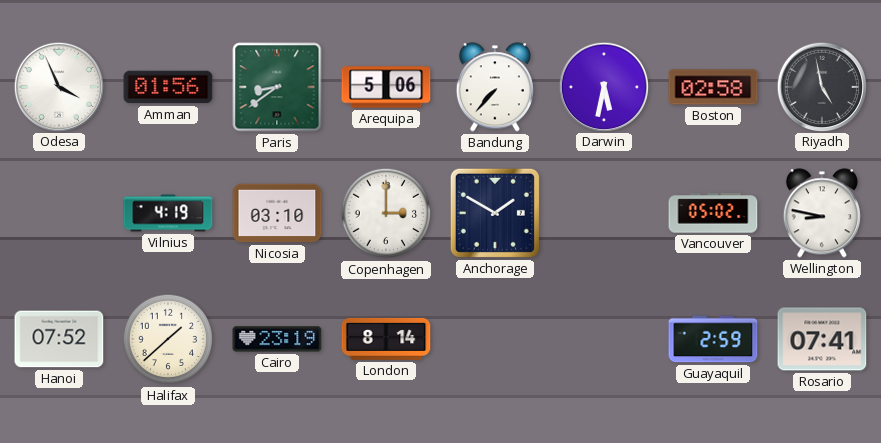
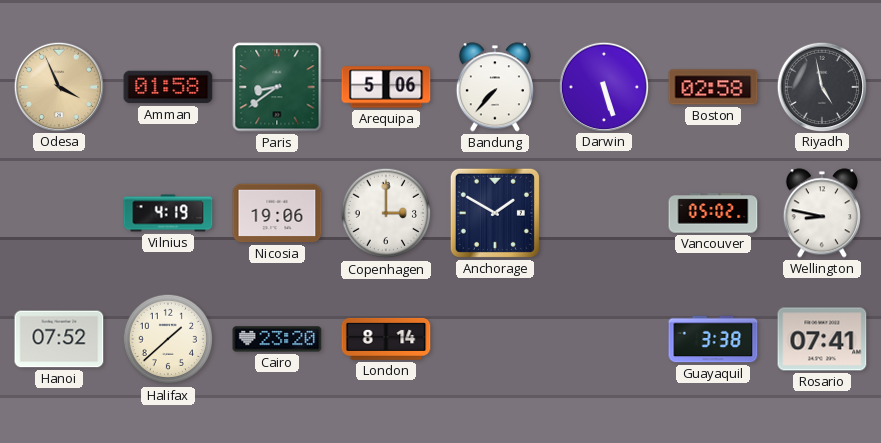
Odesa dial: white -> champagne (58, 86)
Amman: 01:56 -> 01:58 (168, 87)
Darwin: 5:32 -> 5:27 (603, 86)
Nicosia: 03:10 -> 19:06 (277, 213)
Cairo: 23:19 -> 23:20 (277, 339)
Guayaquil: 2:59 -> 3:38 (713, 339)
